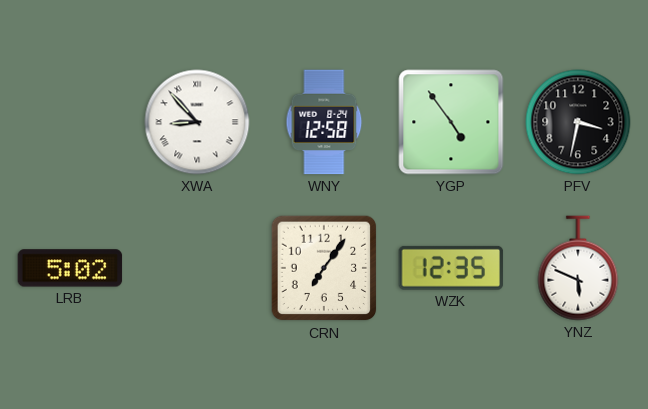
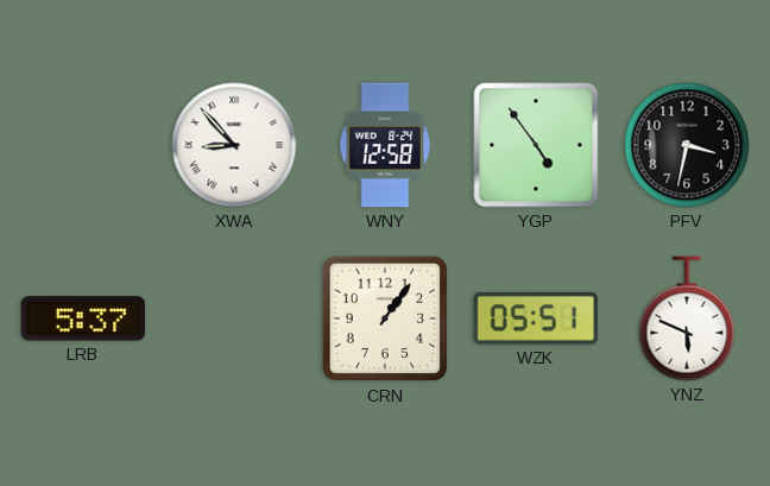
LRB: 5:02 -> 5:37 (83, 318)
CRN: 7:06 -> 1:06 (385, 318)
WZK: 12:35 -> 05:51 (536, 318)
